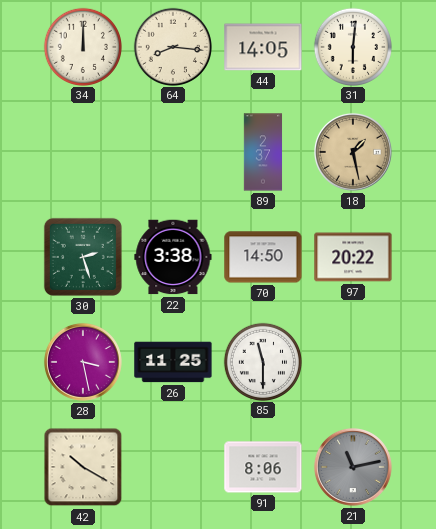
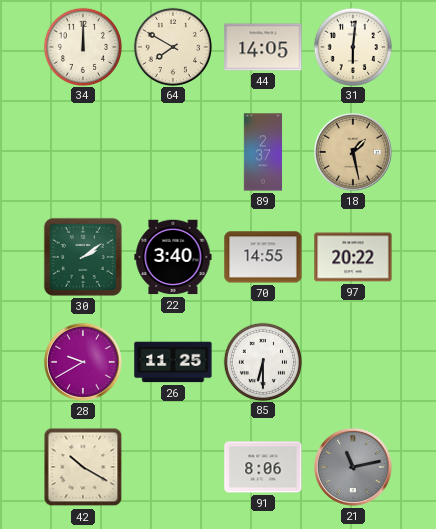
64: 8:16 -> 7:50 (172, 46)
30: 2:27 -> 2:09 (83, 257)
22: 3:38 -> 3:40 (173, 257)
70: 14:50 -> 14:55 (263, 257)
28: 3:28 -> 9:40 (83, 362)
85: 11:30 -> 6:30 (262, 361)
